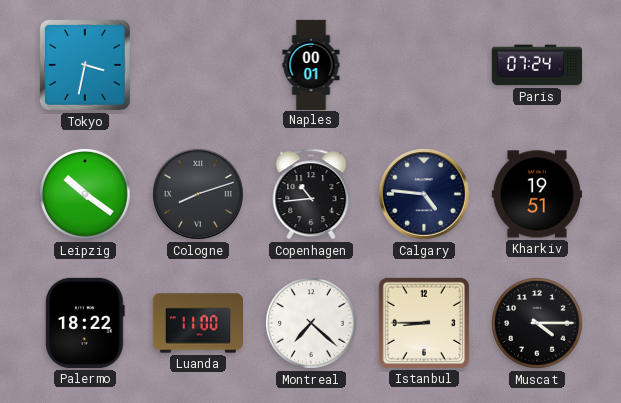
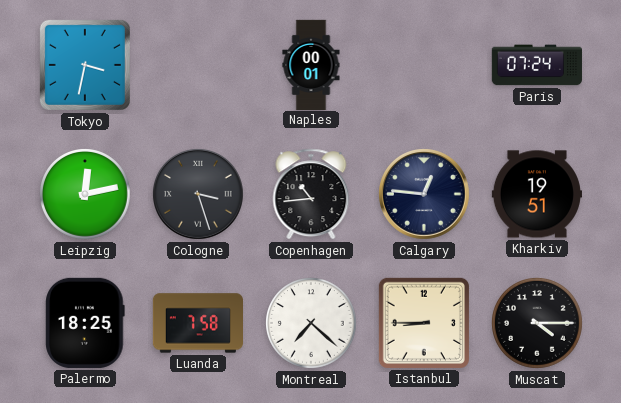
Leipzig: 10:21 -> 12:13 (86, 195)
Cologne: 8:12 -> 3:27 (199, 195)
Calgary: 4:46 -> 12:46 (425, 195)
Palermo: 18:22 -> 18:25 (85, 323)
Luanda: 11:00 -> 7:58 (197, 323)
